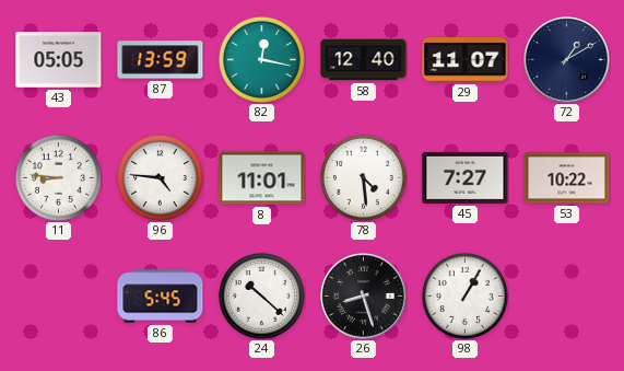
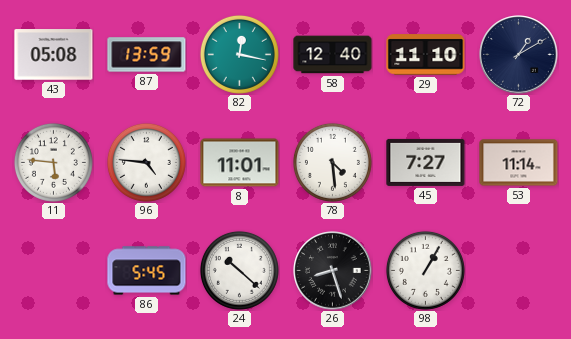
43: 05:05 -> 05:08 (54, 55)
29: 11:07 -> 11:10 (426, 55)
11: 8:46 -> 5:46 (53, 162)
53: 10:22 -> 11:14 (519, 163)
